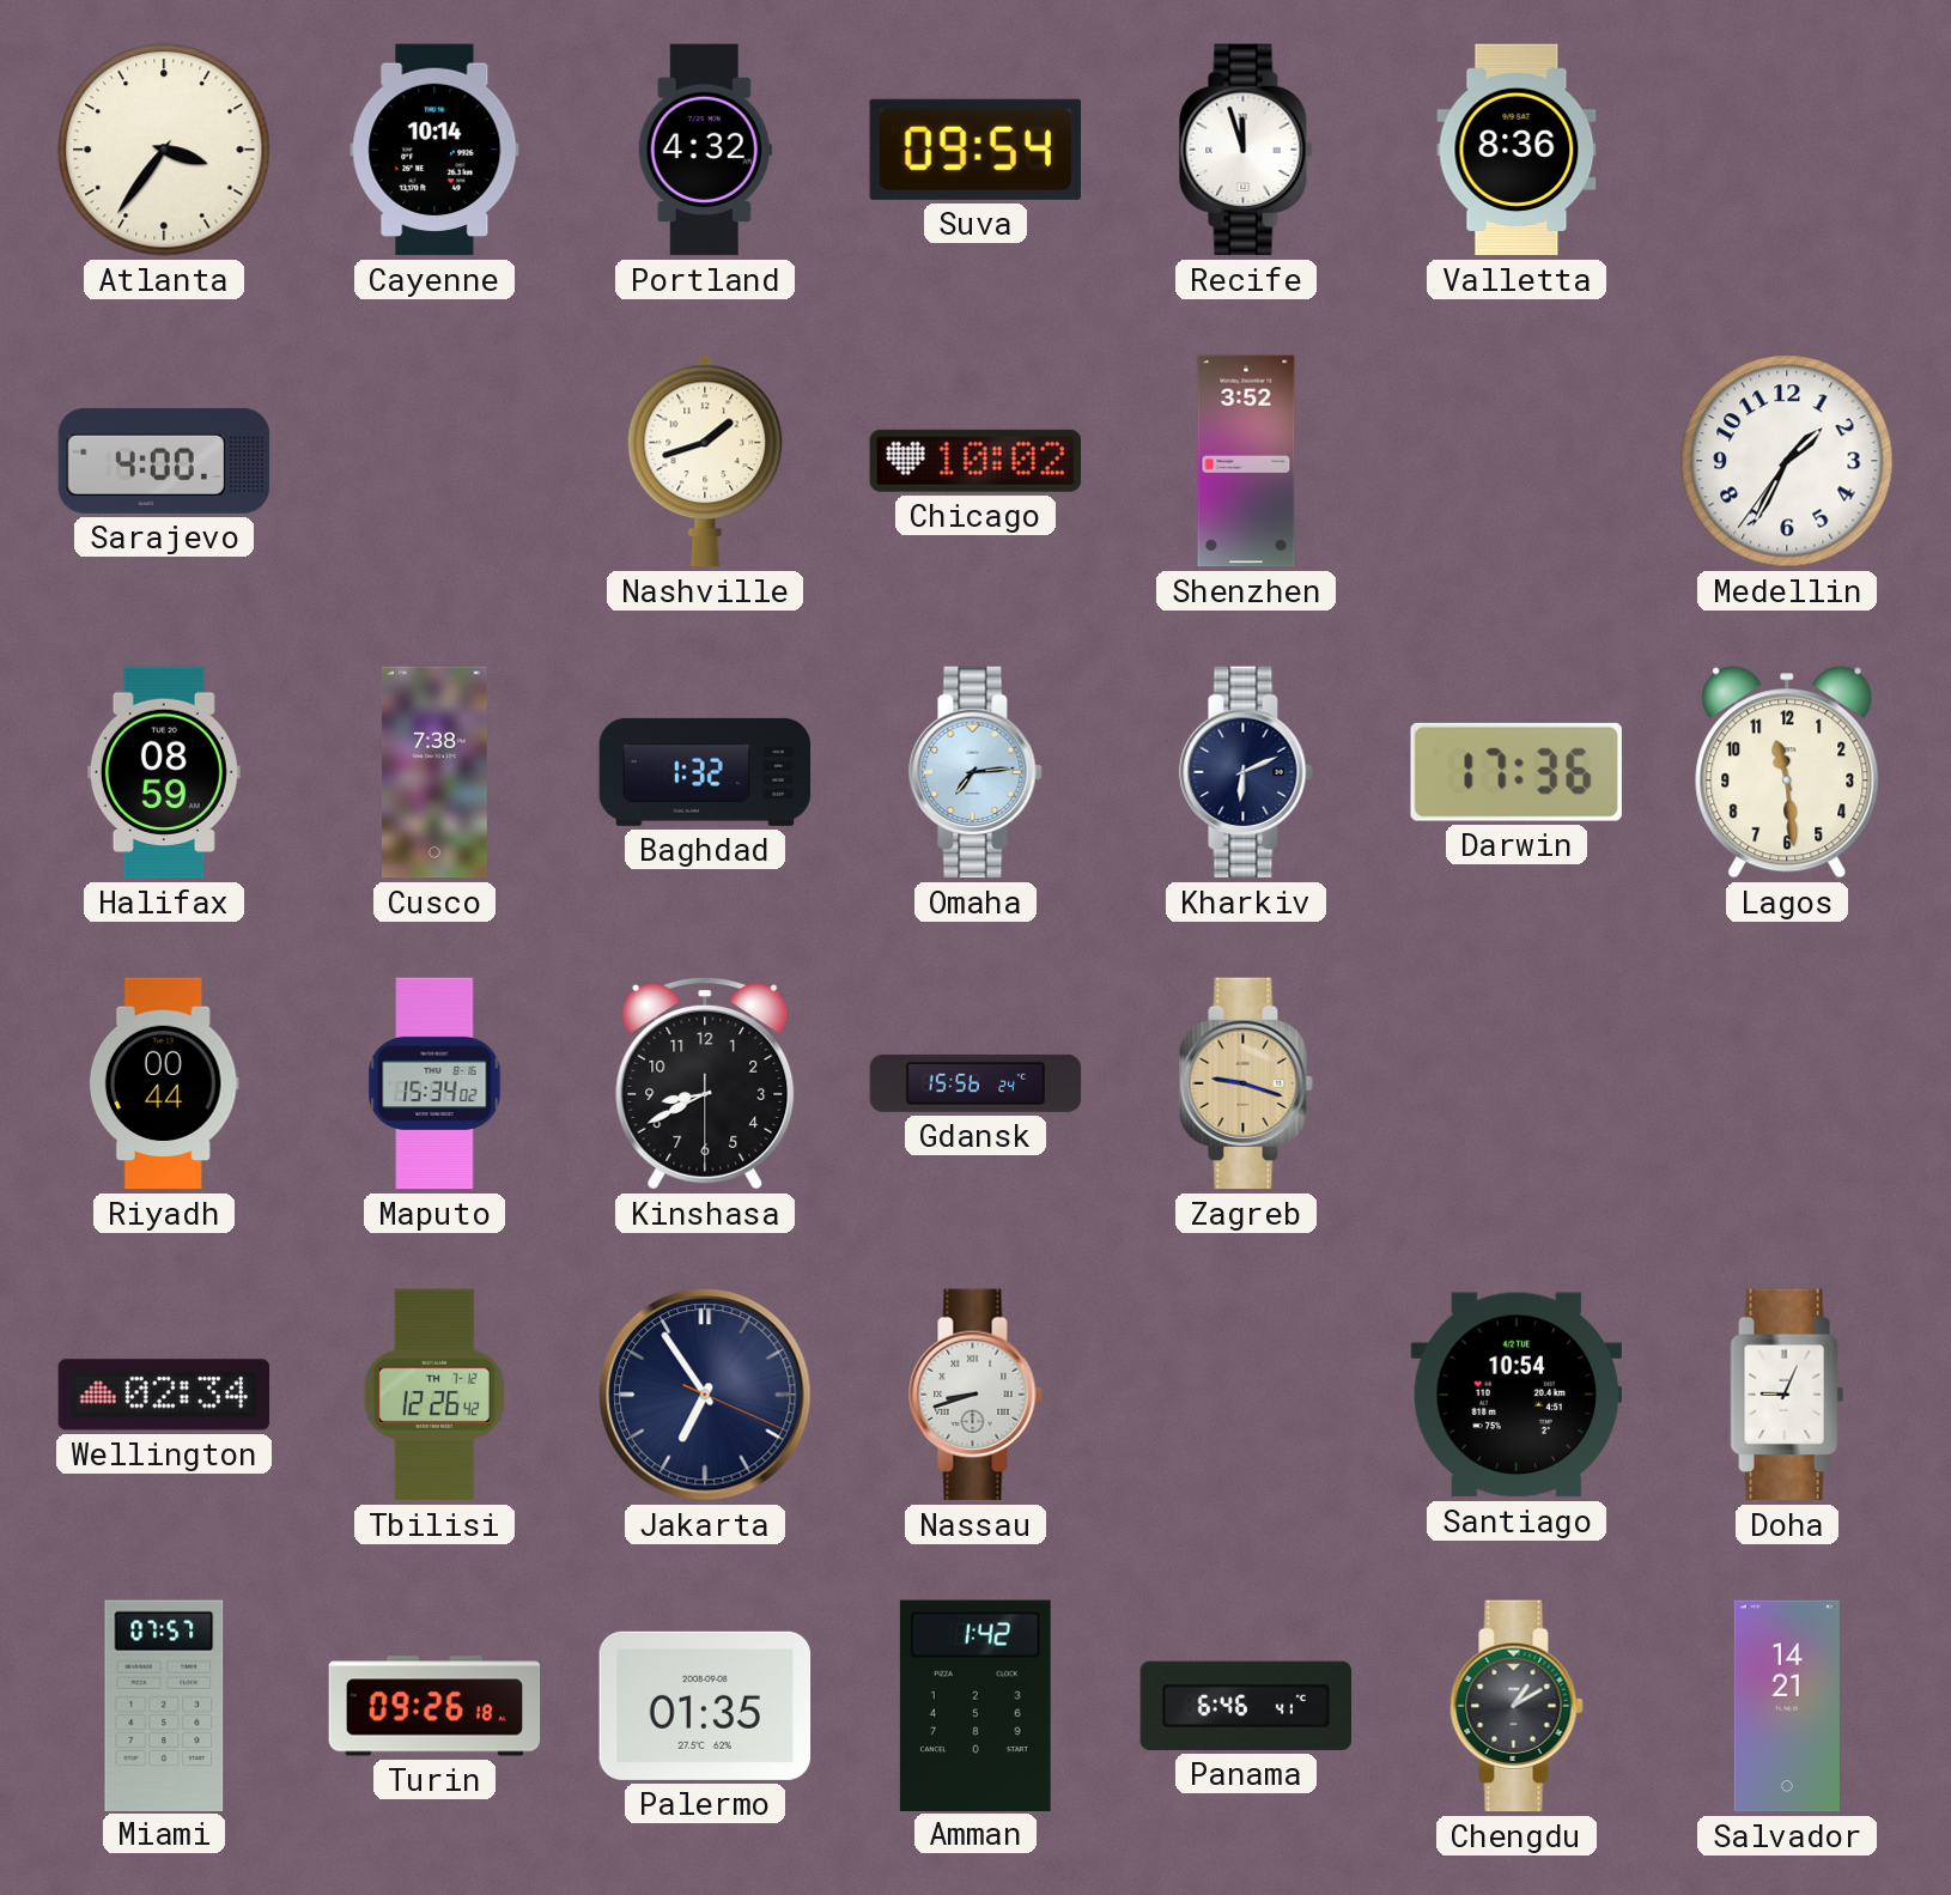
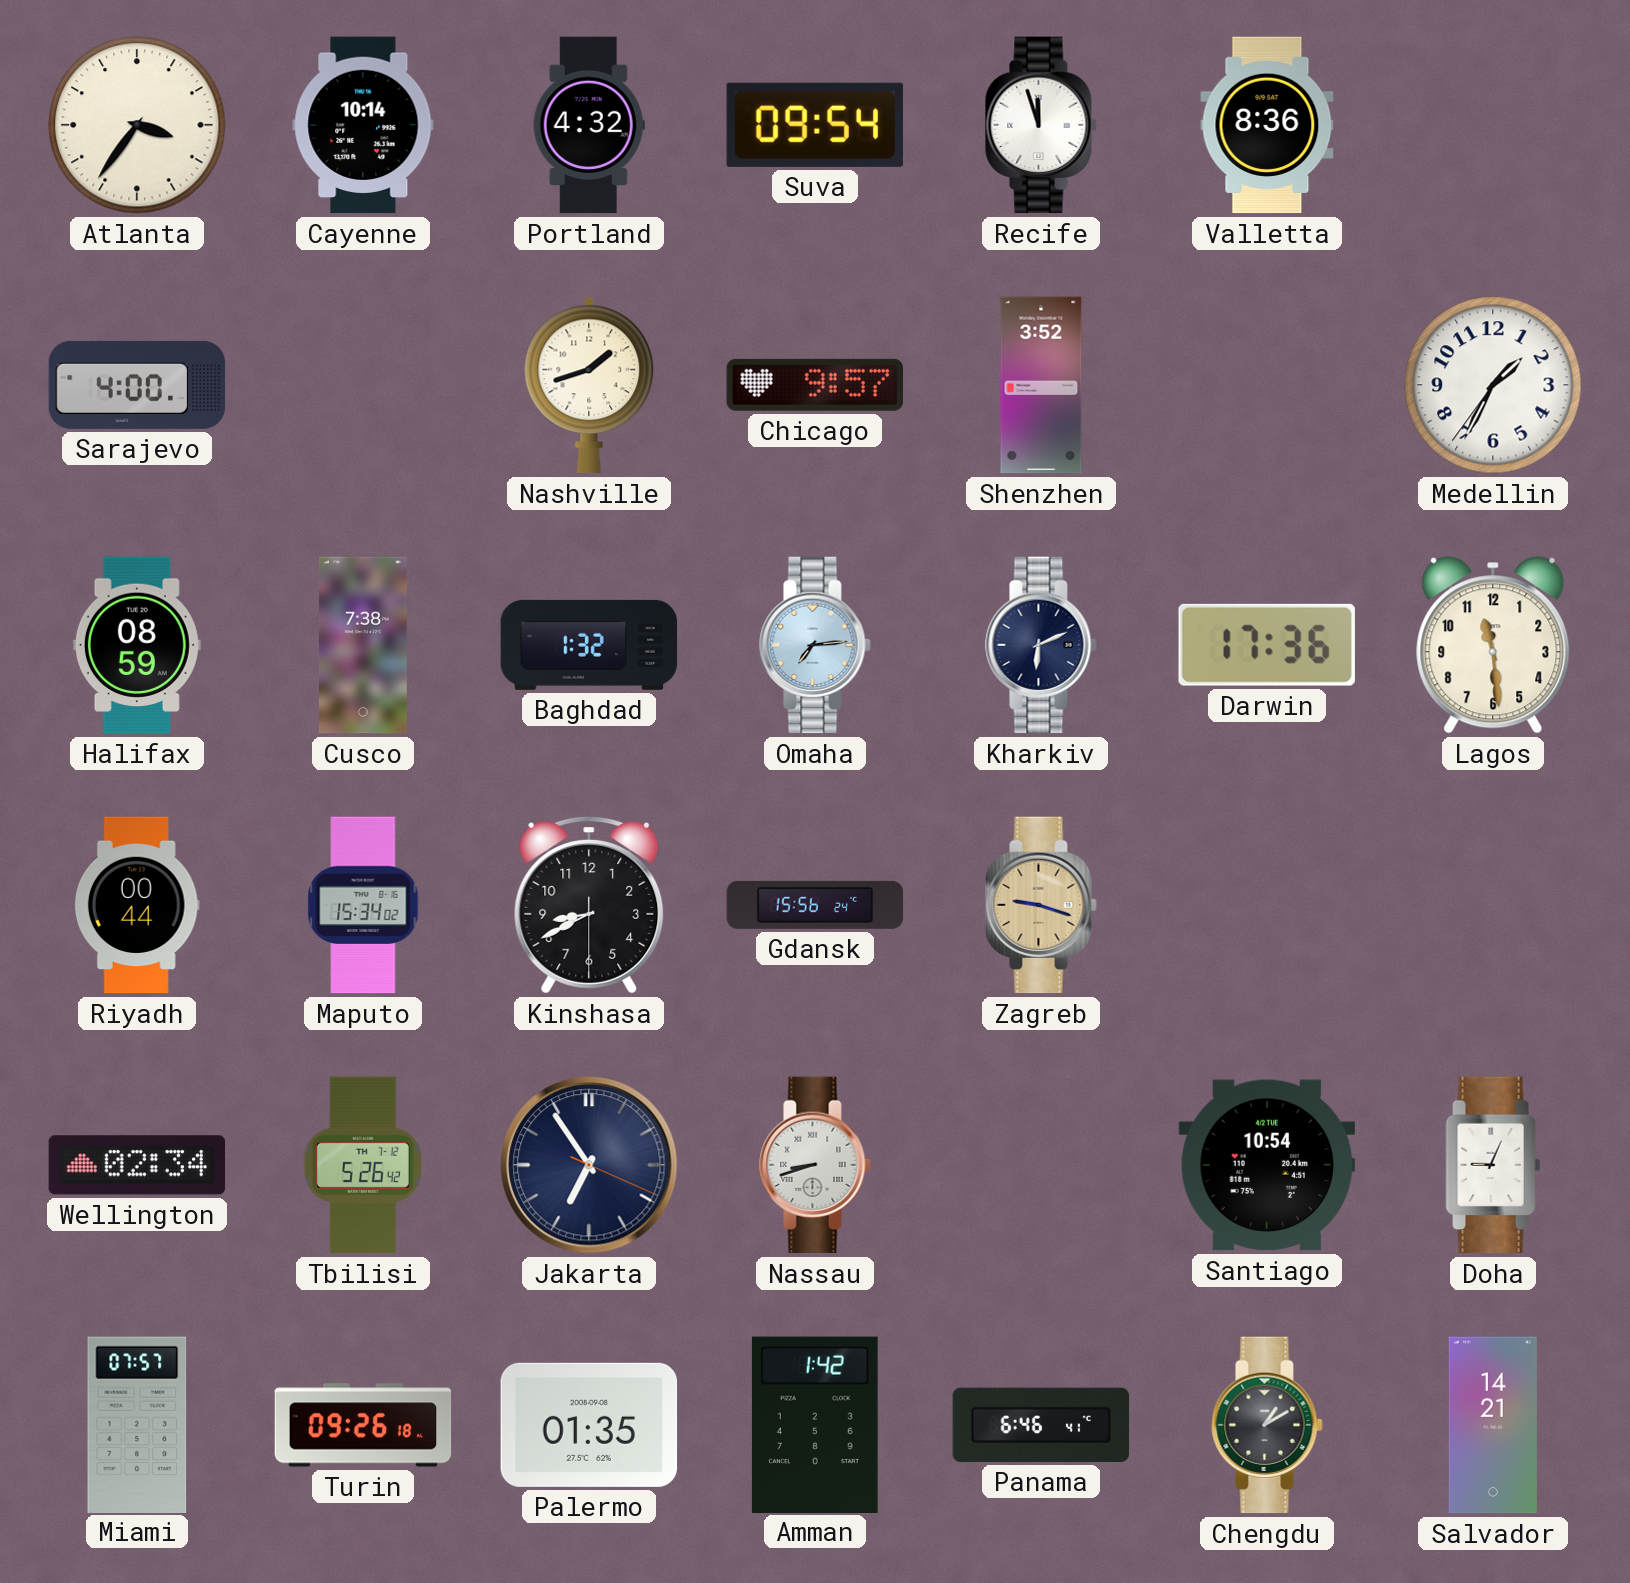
Chicago: 10:02 -> 9:57 (814, 385)
Tbilisi: 12:26 -> 5:26 (363, 1165)
